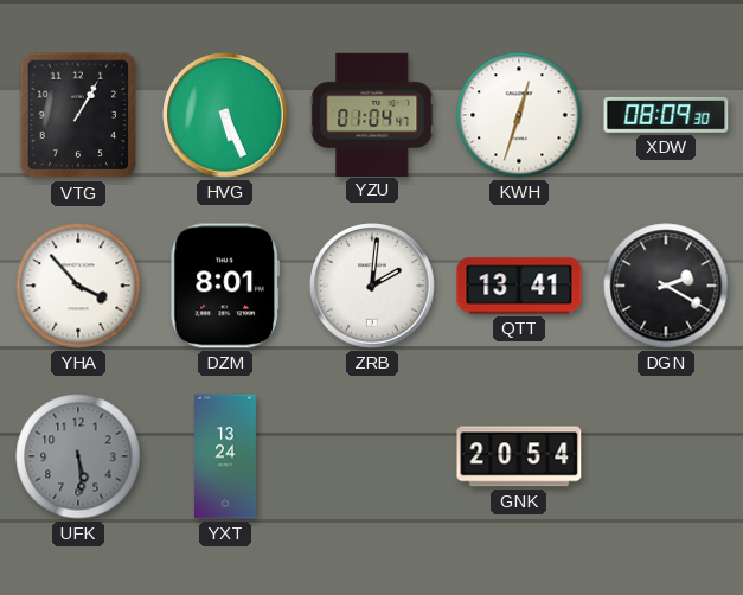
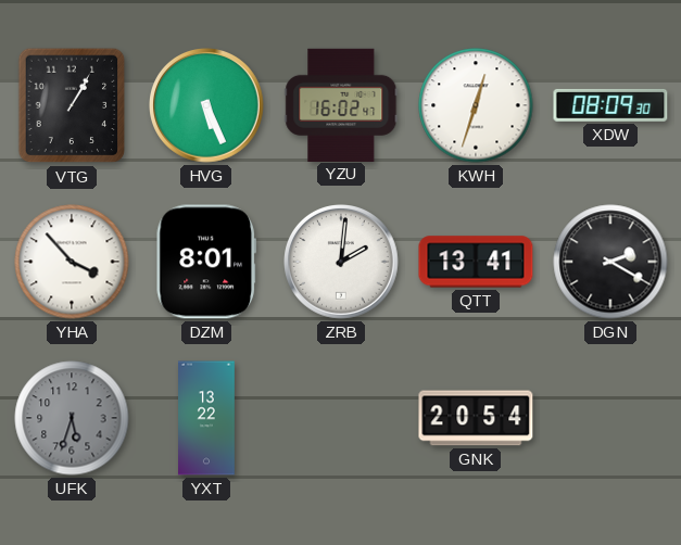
YZU: 01:04 -> 16:02 (341, 104)
UFK: 5:29 -> 5:33 (72, 418)
YXT: 13:24 -> 13:22 (207, 418)
